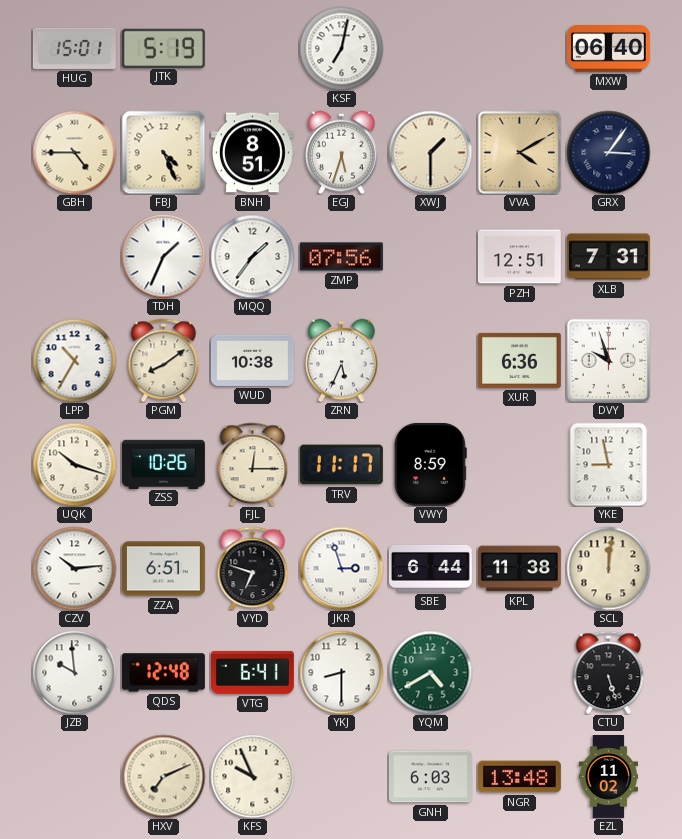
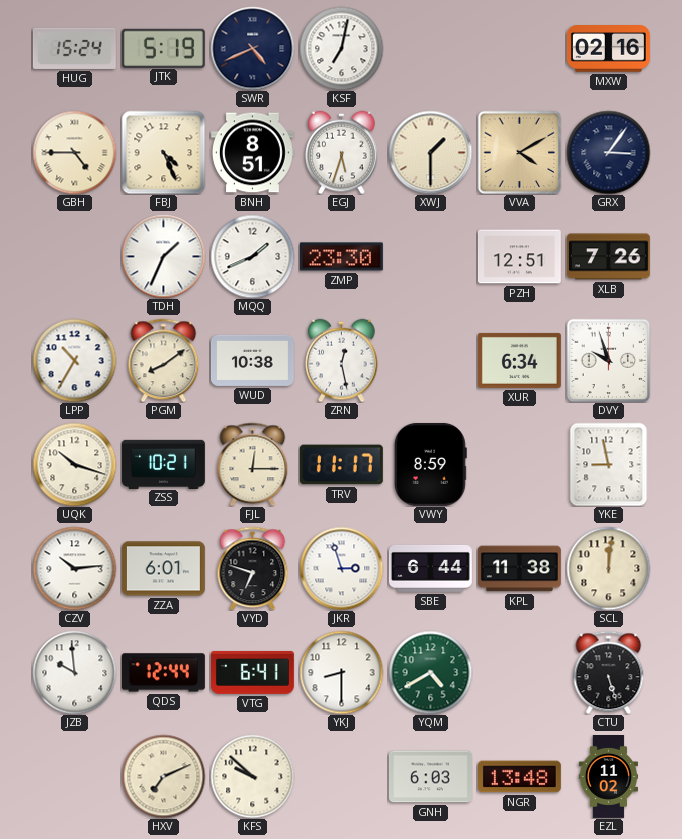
HUG: 15:01 -> 15:24 (74, 48)
SWR: none -> 4:41 (252, 48)
MXW: 06:40 -> 02:16 (608, 49)
MQQ: 1:36 -> 1:41 (252, 256)
ZMP: 07:56 -> 23:30 (341, 257)
XLB: 7:31 -> 7:26 (608, 257)
ZRN: 5:34 -> 12:28 (342, 360)
XUR: 6:36 -> 6:34 (519, 360)
ZSS: 10:26 -> 10:21 (163, 464)
ZZA: 6:51 -> 6:01 (163, 569)
QDS: 12:48 -> 12:44 (163, 673)
KFS: 9:56 -> 9:52 (252, 776)
